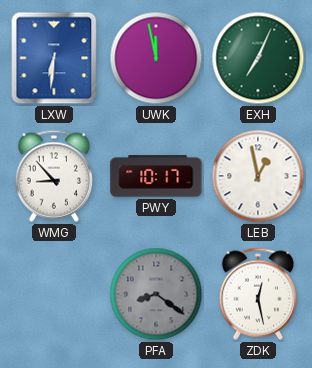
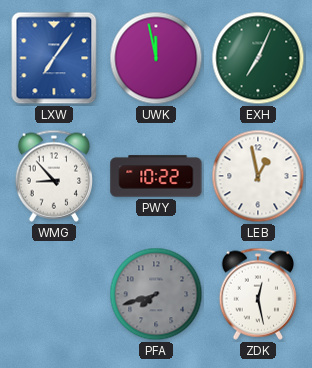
LXW: 6:31 -> 7:06 (54, 58)
PWY: 10:17 -> 10:22 (156, 176)
PFA: 8:21 -> 7:42 (156, 294)
